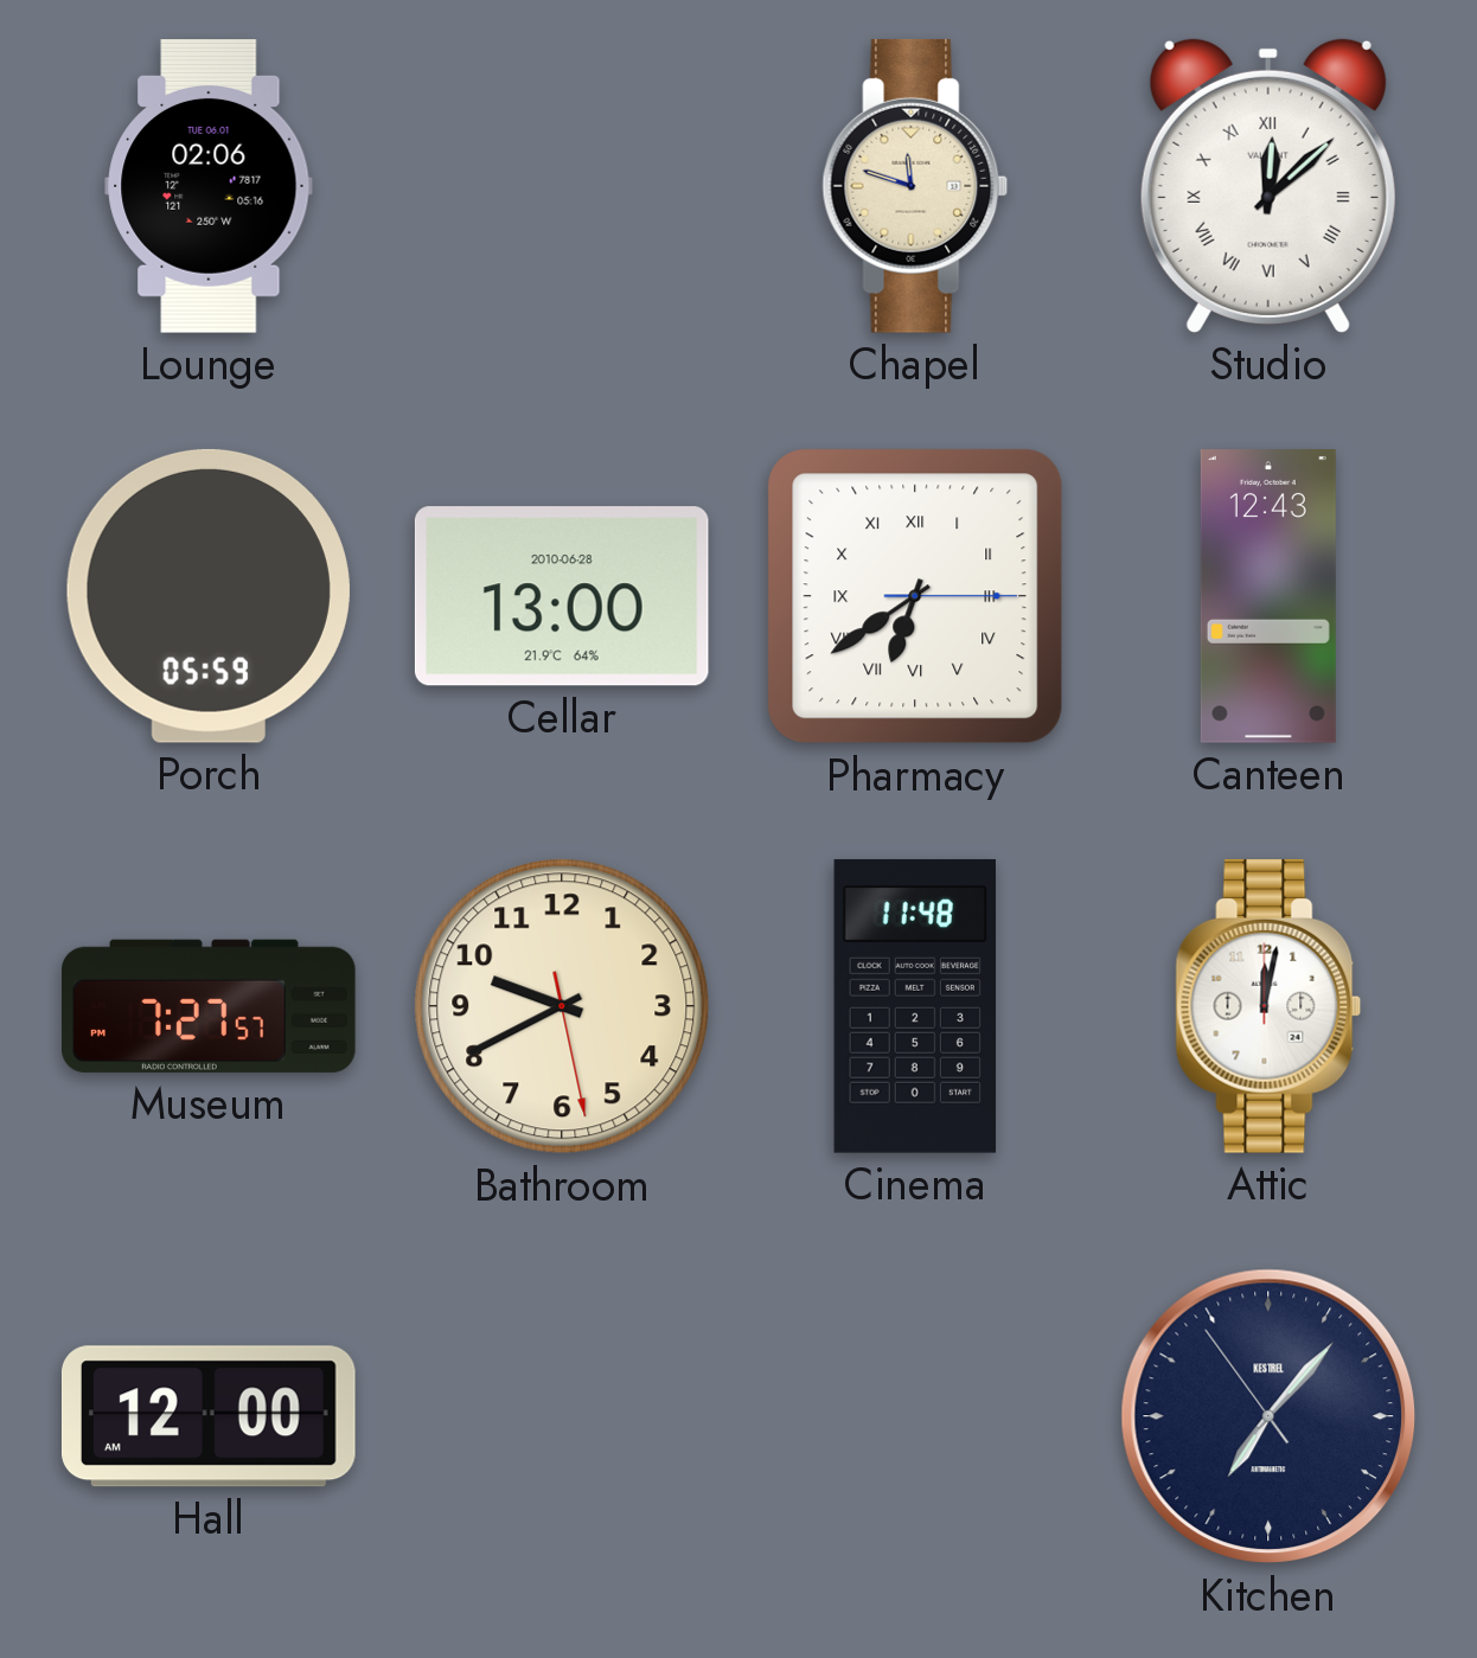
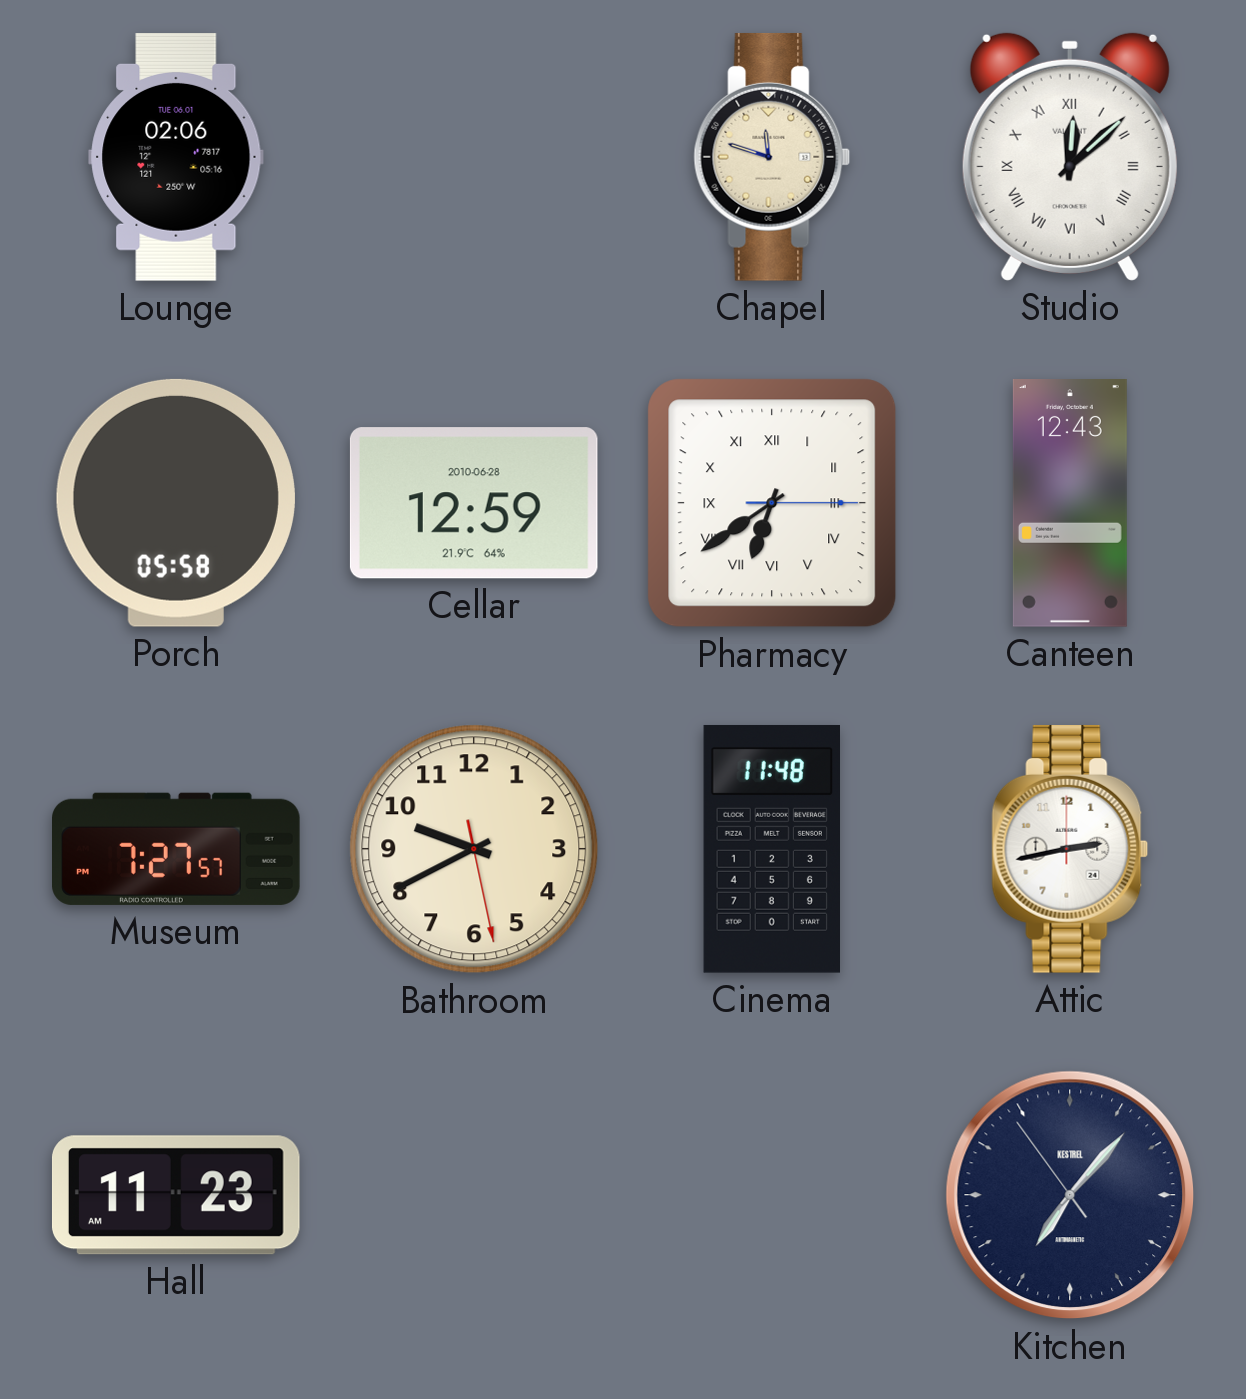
Porch: 05:59 -> 05:58 (176, 503)
Cellar: 13:00 -> 12:59 (474, 503)
Attic: 12:02 -> 2:43 (1070, 849)
Hall: 12:00 -> 11:23 (176, 1195)
